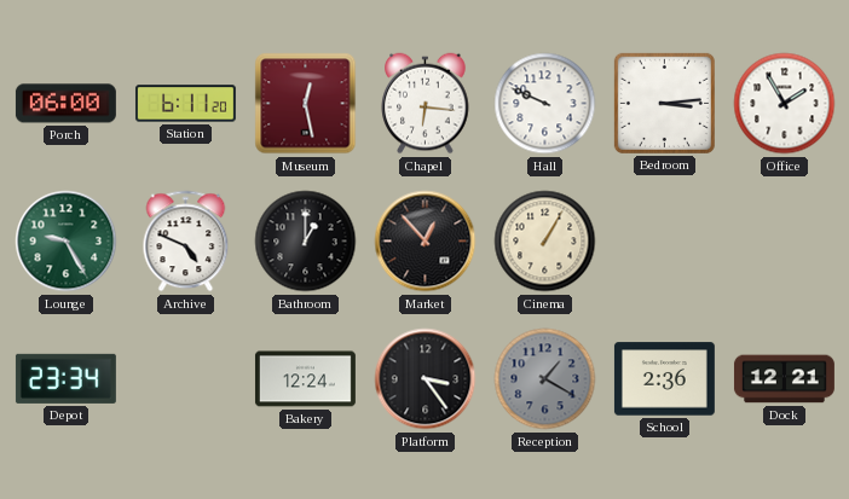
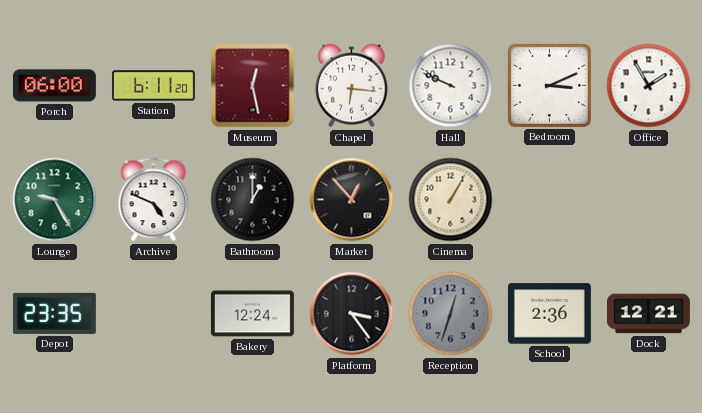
Bedroom: 3:14 -> 3:11 (549, 85)
Depot: 23:34 -> 23:35 (54, 313)
Reception: 1:20 -> 12:33 (451, 314)
